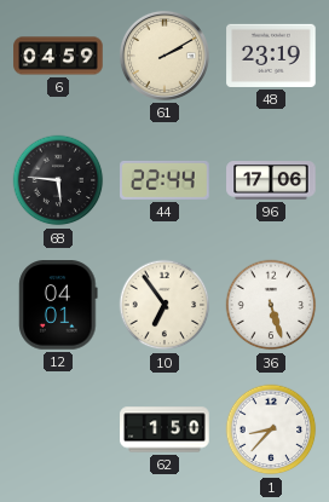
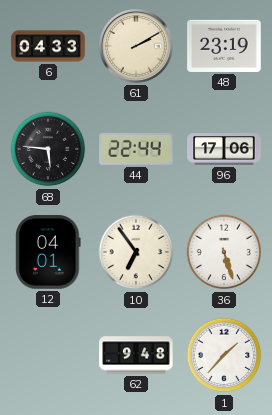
6: 04:59 -> 04:33 (48, 46)
62: 1:50 -> 9:48 (136, 355)
1: 8:37 -> 1:37 (224, 355)
